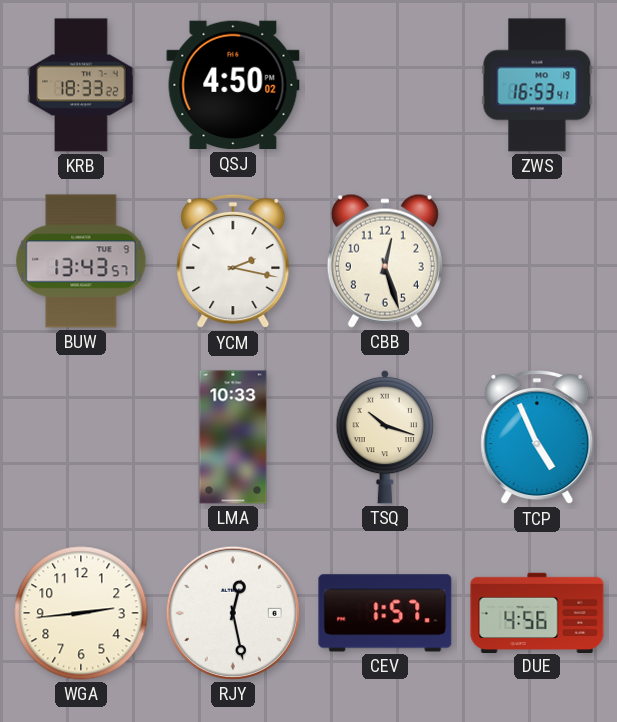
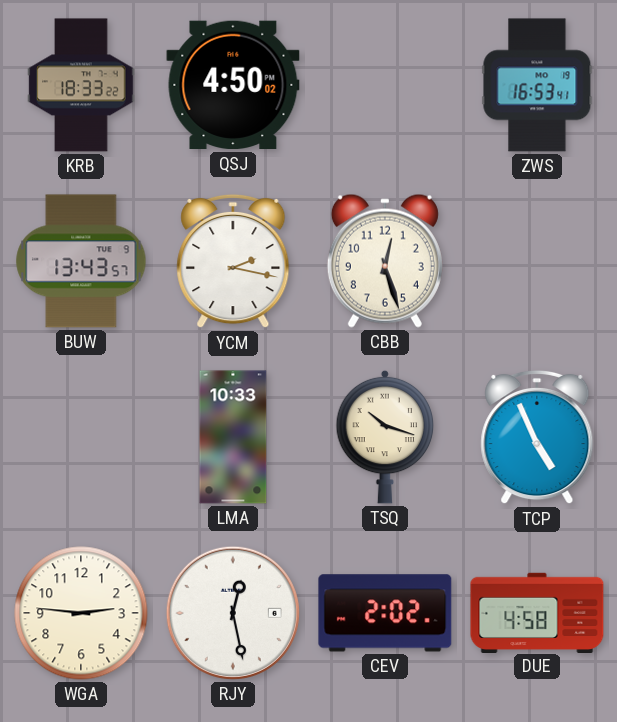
WGA: 2:44 -> 2:46 (81, 613)
CEV: 1:57 -> 2:02 (385, 613)
DUE: 4:56 -> 4:58 (537, 612)
